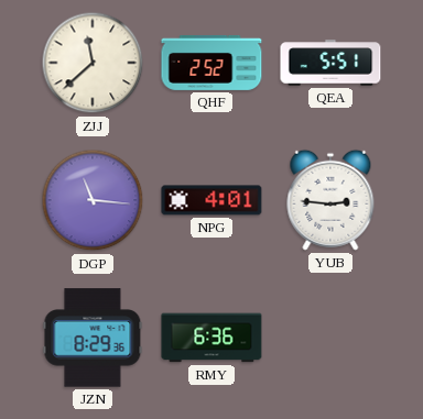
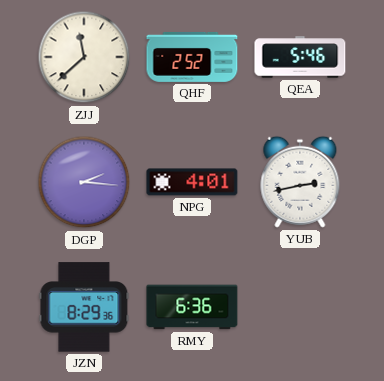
QEA: 5:51 -> 5:46 (300, 57)
DGP: 11:16 -> 2:16 (84, 182)
YUB: 2:46 -> 2:43 (300, 182)
